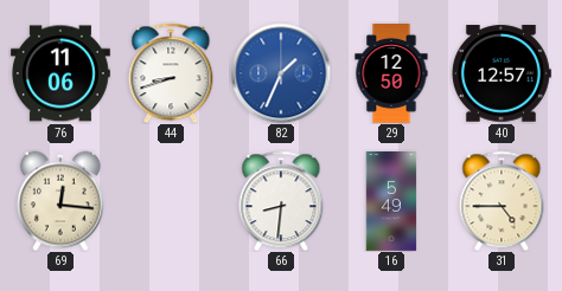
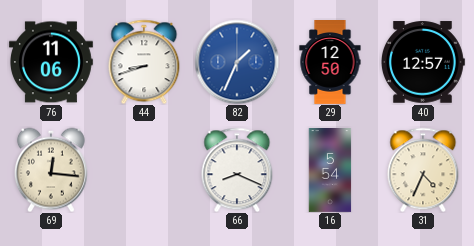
66: 8:31 -> 8:19 (237, 170)
16: 5:49 -> 5:54 (330, 171)
31: 4:45 -> 4:34 (423, 170)
